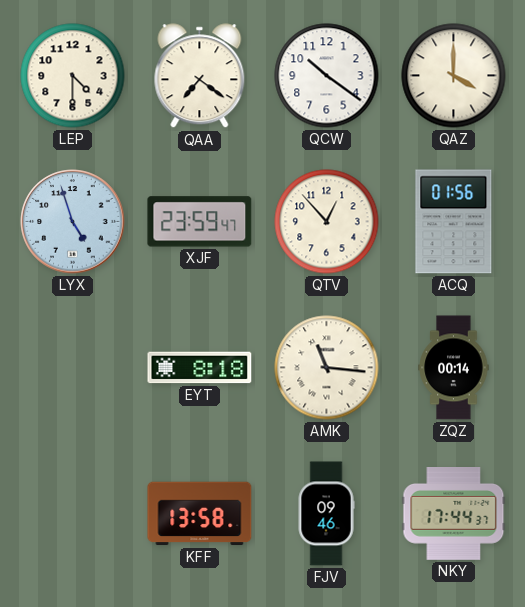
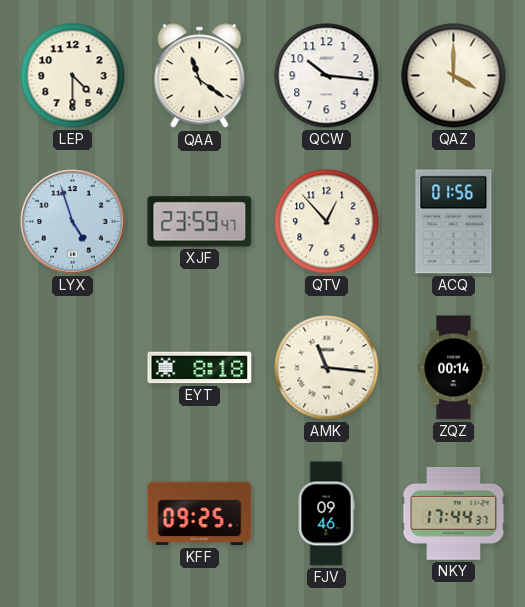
QAA: 7:21 -> 11:21 (200, 76)
QCW: 10:21 -> 10:16 (327, 76)
KFF: 13:58 -> 09:25 (200, 514)
